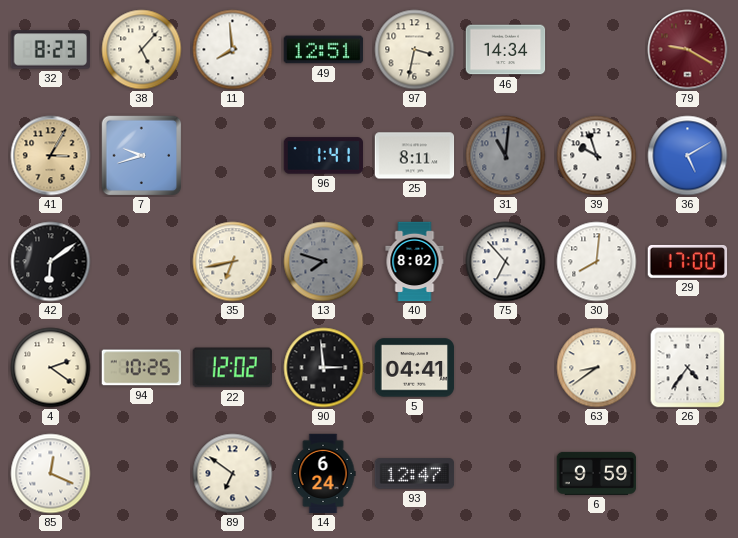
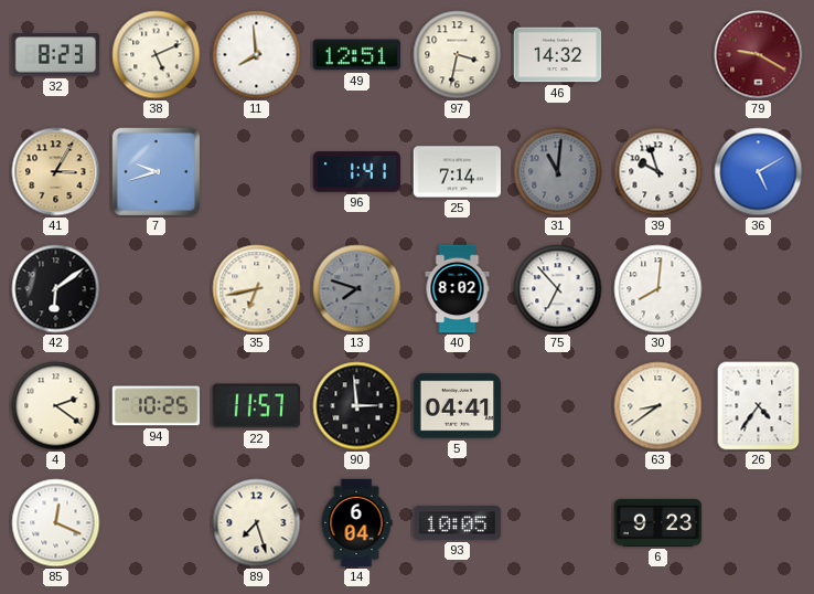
38: 5:07 -> 5:11 (157, 55)
46: 14:34 -> 14:32 (558, 55)
25: 8:11 -> 7:14 (458, 172)
29: 17:00 -> none (687, 261)
22: 12:02 -> 11:57 (256, 406)
89: 6:51 -> 7:27 (257, 523)
14: 6:24 -> 6:04 (356, 523)
93: 12:47 -> 10:05 (458, 523)
6: 9:59 -> 9:23 (658, 522)
